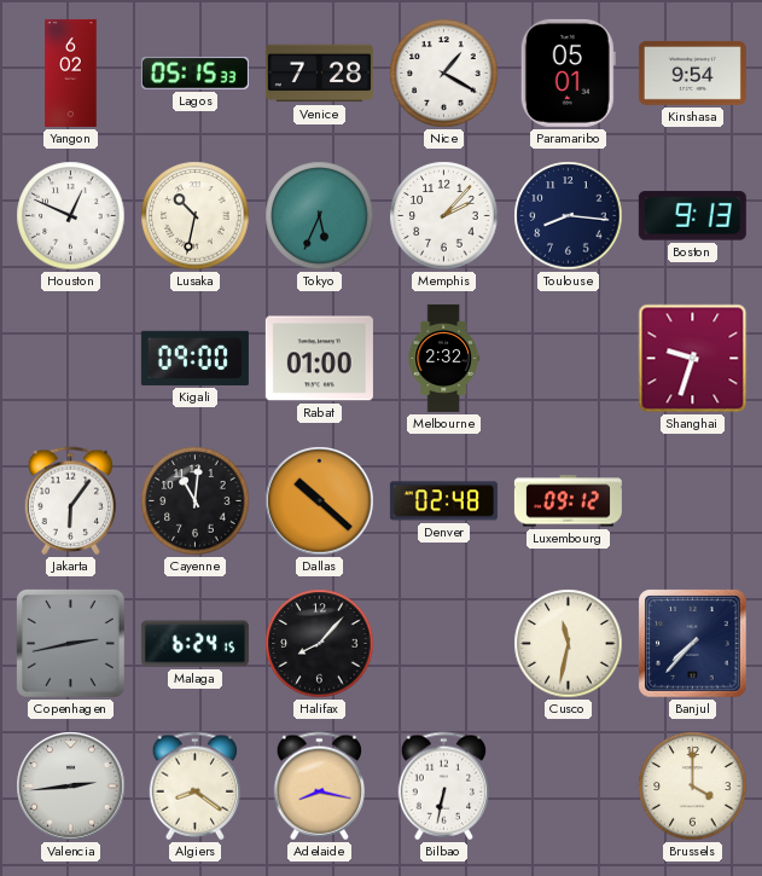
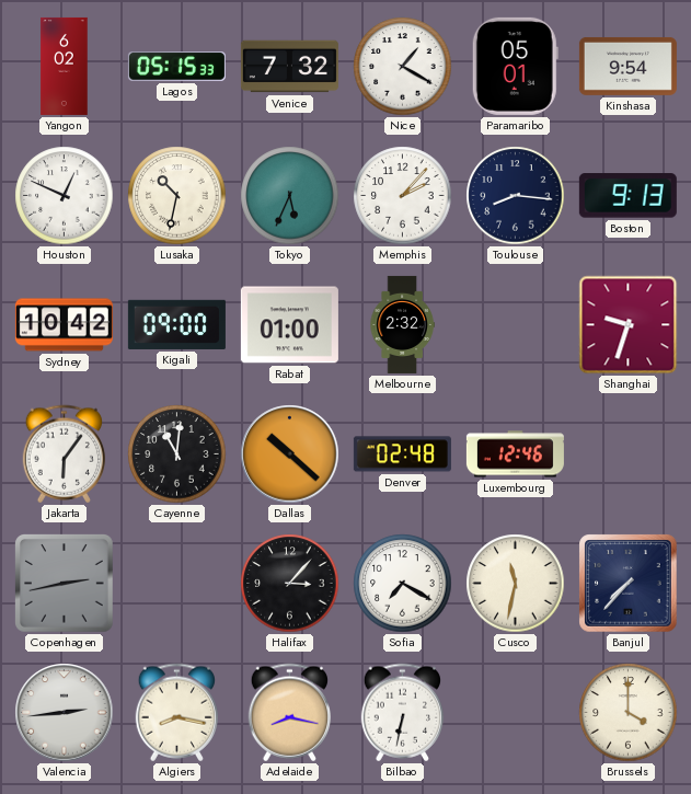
Venice: 7:28 -> 7:32 (289, 67)
Sydney: none -> 10:42 (64, 325)
Luxembourg: 09:12 -> 12:46 (515, 454)
Malaga: 6:24 -> none (194, 644)
Halifax: 8:07 -> 3:07 (290, 584)
Sofia: none -> 7:20 (403, 584)
Algiers: 8:21 -> 8:17 (176, 713)
